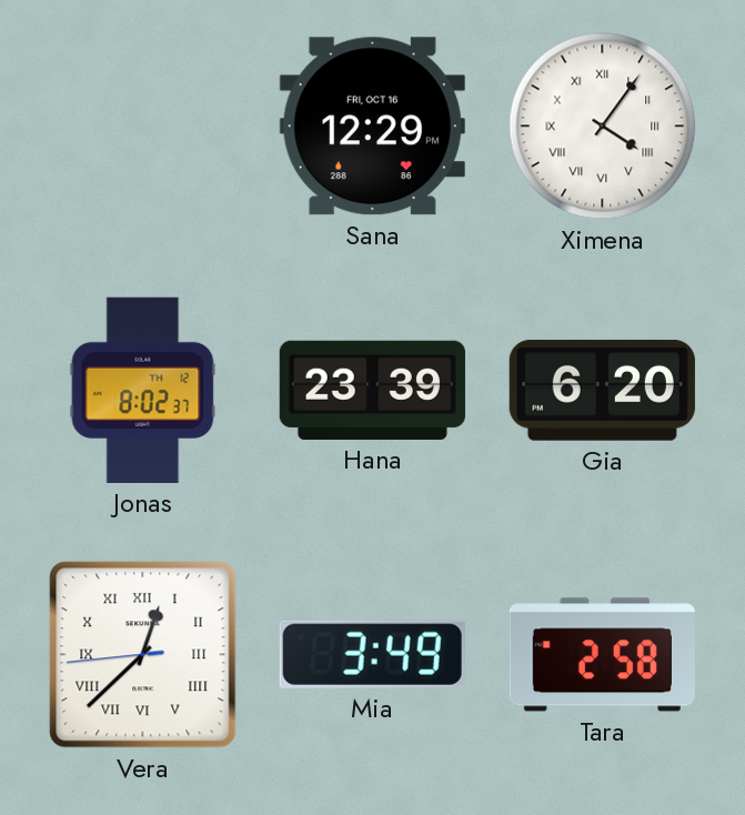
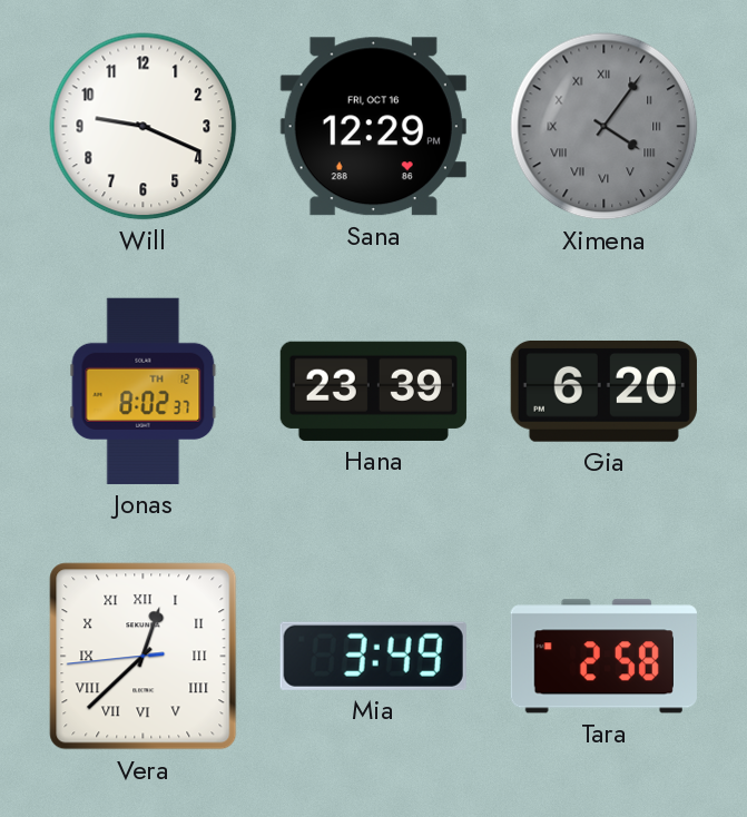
Will: none -> 9:19 (144, 127)
Ximena dial: white -> grey (605, 127)
